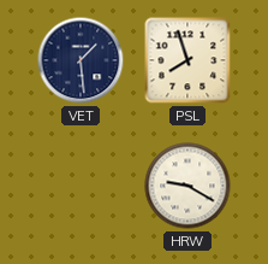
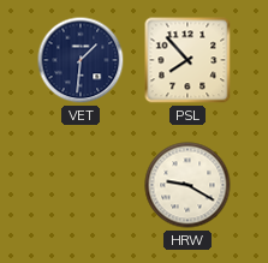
VET: 1:29 -> 1:31 (81, 60)
PSL: 7:57 -> 7:53 (187, 60)
